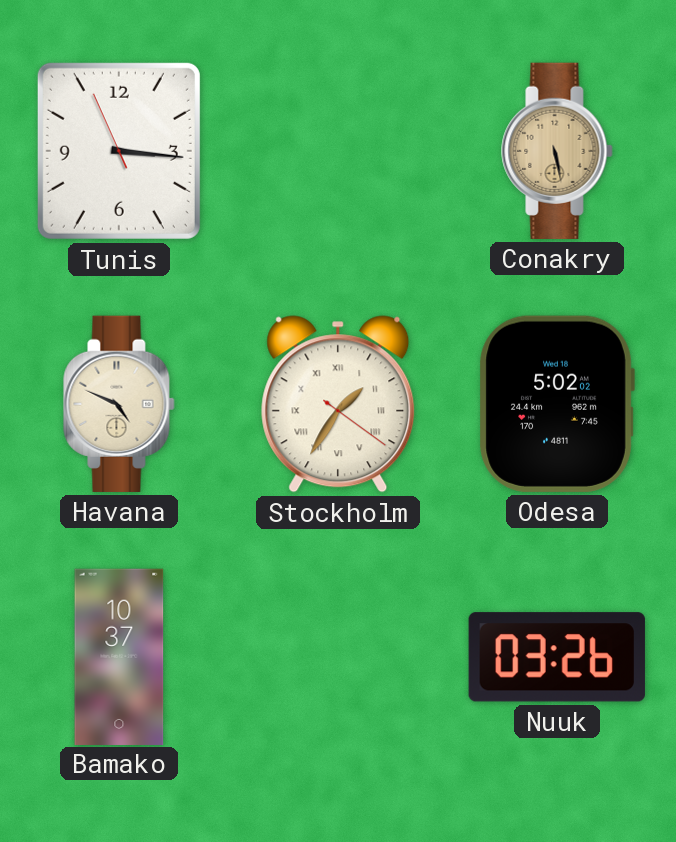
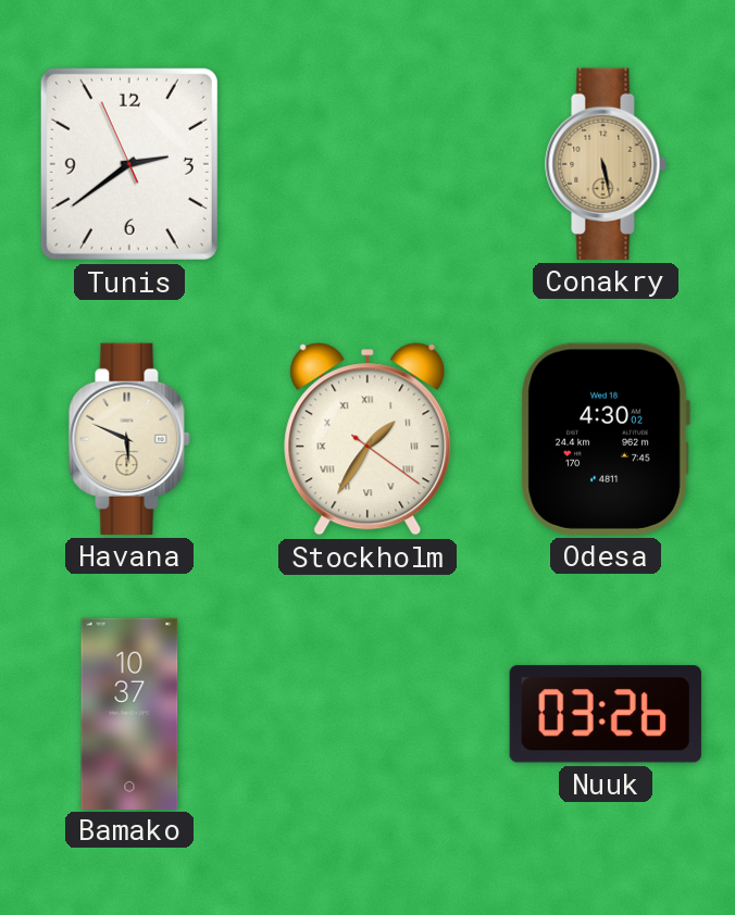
Tunis: 3:15 -> 2:38 (129, 164)
Havana: 4:49 -> 5:49 (129, 439)
Odesa: 5:02 -> 4:30 (606, 439)
